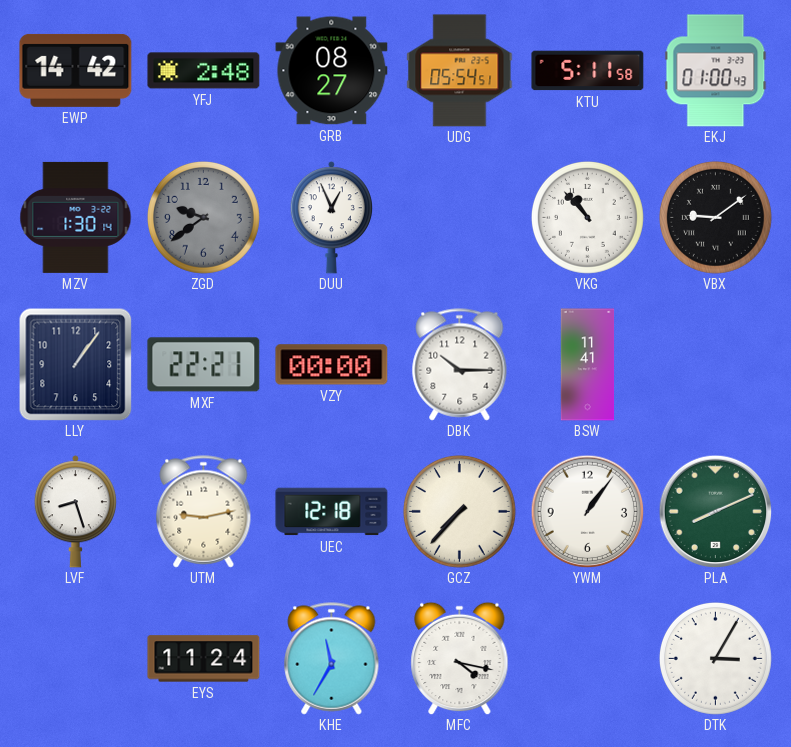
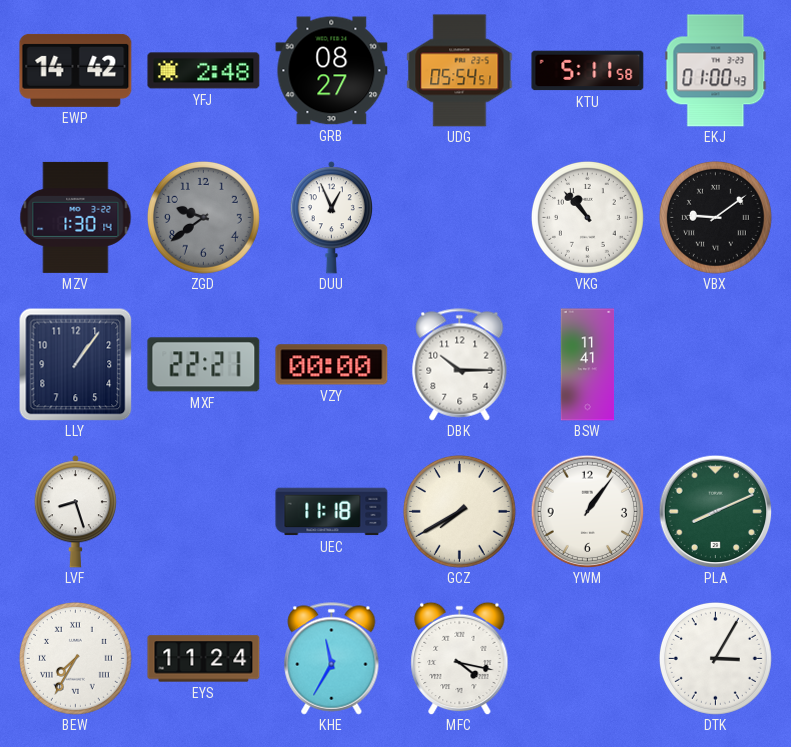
UTM: 9:13 -> none (204, 512)
UEC: 12:18 -> 11:18 (332, 512)
GCZ: 7:37 -> 7:40 (459, 511)
BEW: none -> 7:35 (75, 658)
